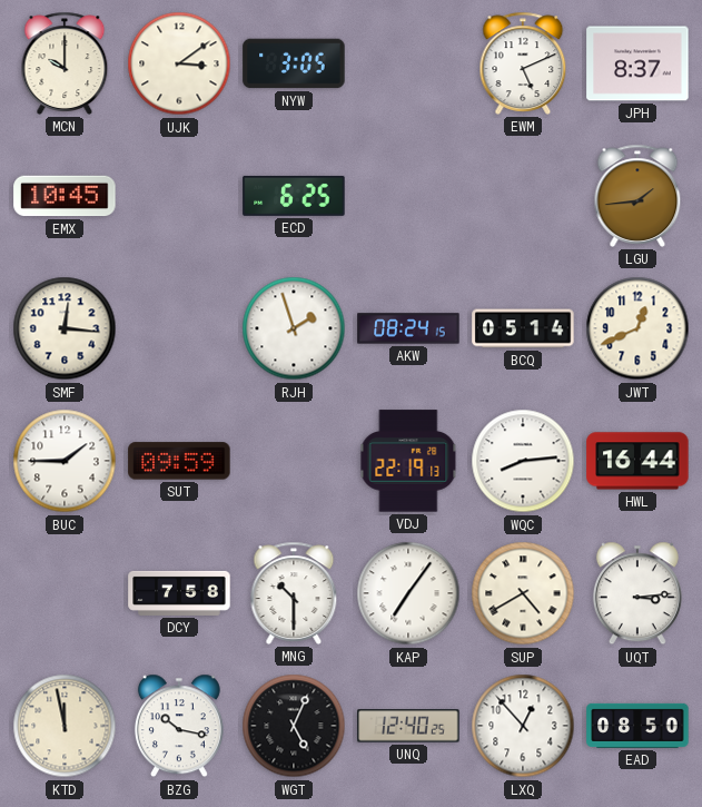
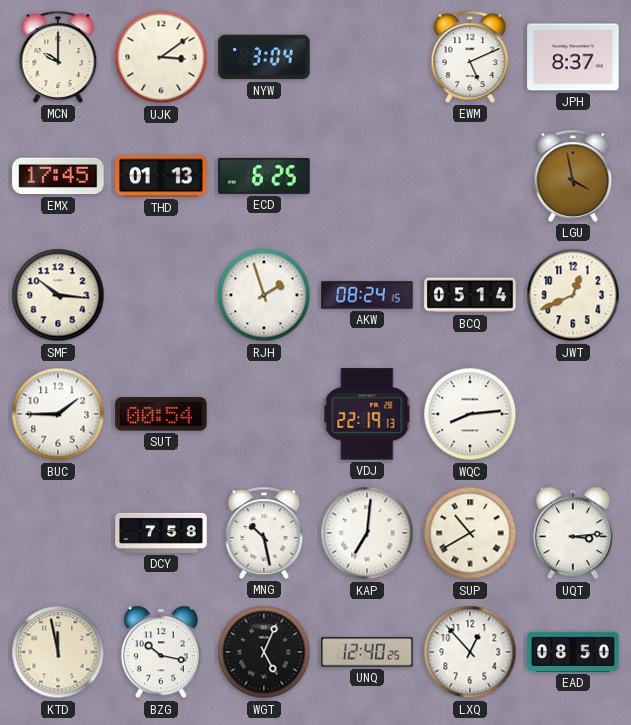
NYW: 3:05 -> 3:04 (264, 57)
EMX: 10:45 -> 17:45 (58, 176)
THD: none -> 01:13 (161, 176)
LGU: 1:44 -> 3:58 (573, 176)
SMF: 12:16 -> 10:16 (58, 295)
SUT: 09:59 -> 00:54 (161, 414)
HWL: 16:44 -> none (637, 461)
MNG: 10:30 -> 10:28 (264, 533)
KAP: 7:06 -> 7:01 (367, 533)
SUP: 4:40 -> 10:40 (470, 533)
